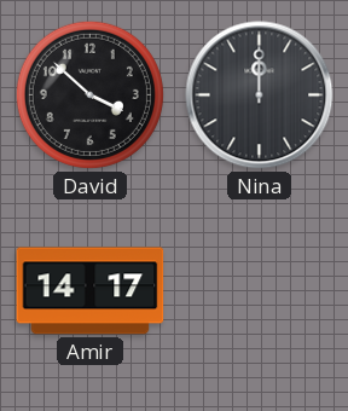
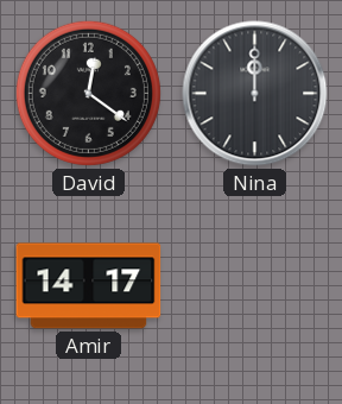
David: 3:52 -> 12:21 (88, 93)
